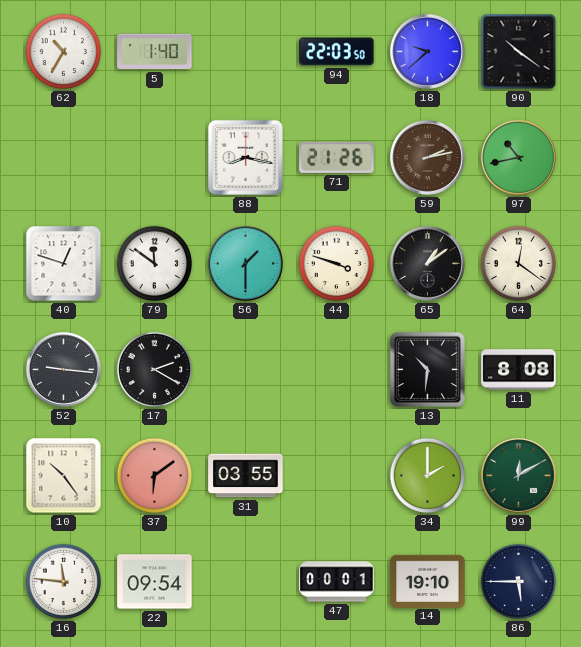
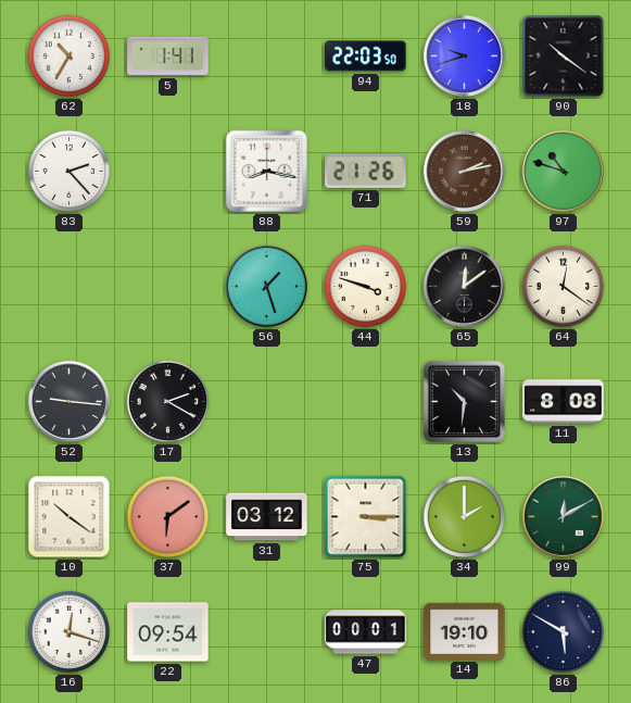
5: 1:40 -> 1:41 (168, 57)
18: 9:38 -> 9:42 (464, 55)
83: none -> 2:23 (70, 172)
97: 10:43 -> 10:48 (563, 171)
40: 12:48 -> none (64, 264)
79: 11:51 -> none (155, 264)
56: 1:30 -> 1:27 (266, 286)
65: 1:09 -> 12:09 (464, 286)
10: 10:24 -> 10:21 (70, 517)
31: 03:55 -> 03:12 (267, 517)
75: none -> 3:15 (366, 517)
16: 11:46 -> 12:18 (70, 632)
86: 5:45 -> 5:50 (564, 632)
